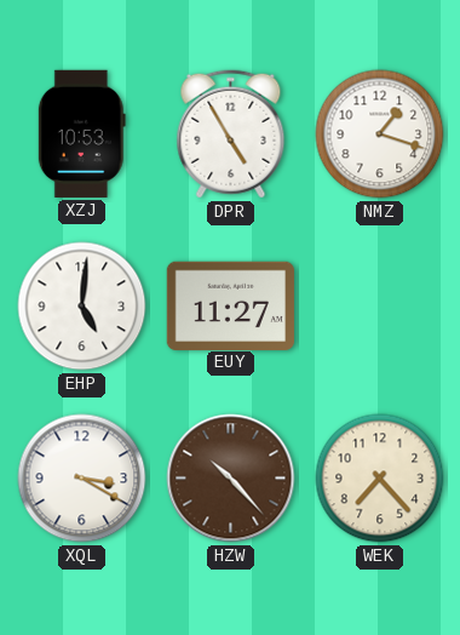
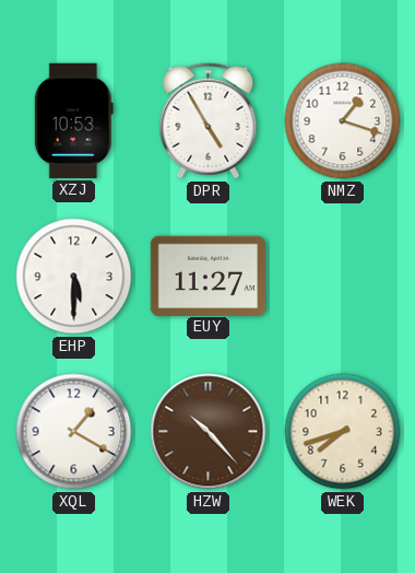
EHP: 5:01 -> 5:30 (74, 277)
XQL: 3:20 -> 1:20 (74, 432)
WEK: 7:23 -> 7:42 (343, 432)
